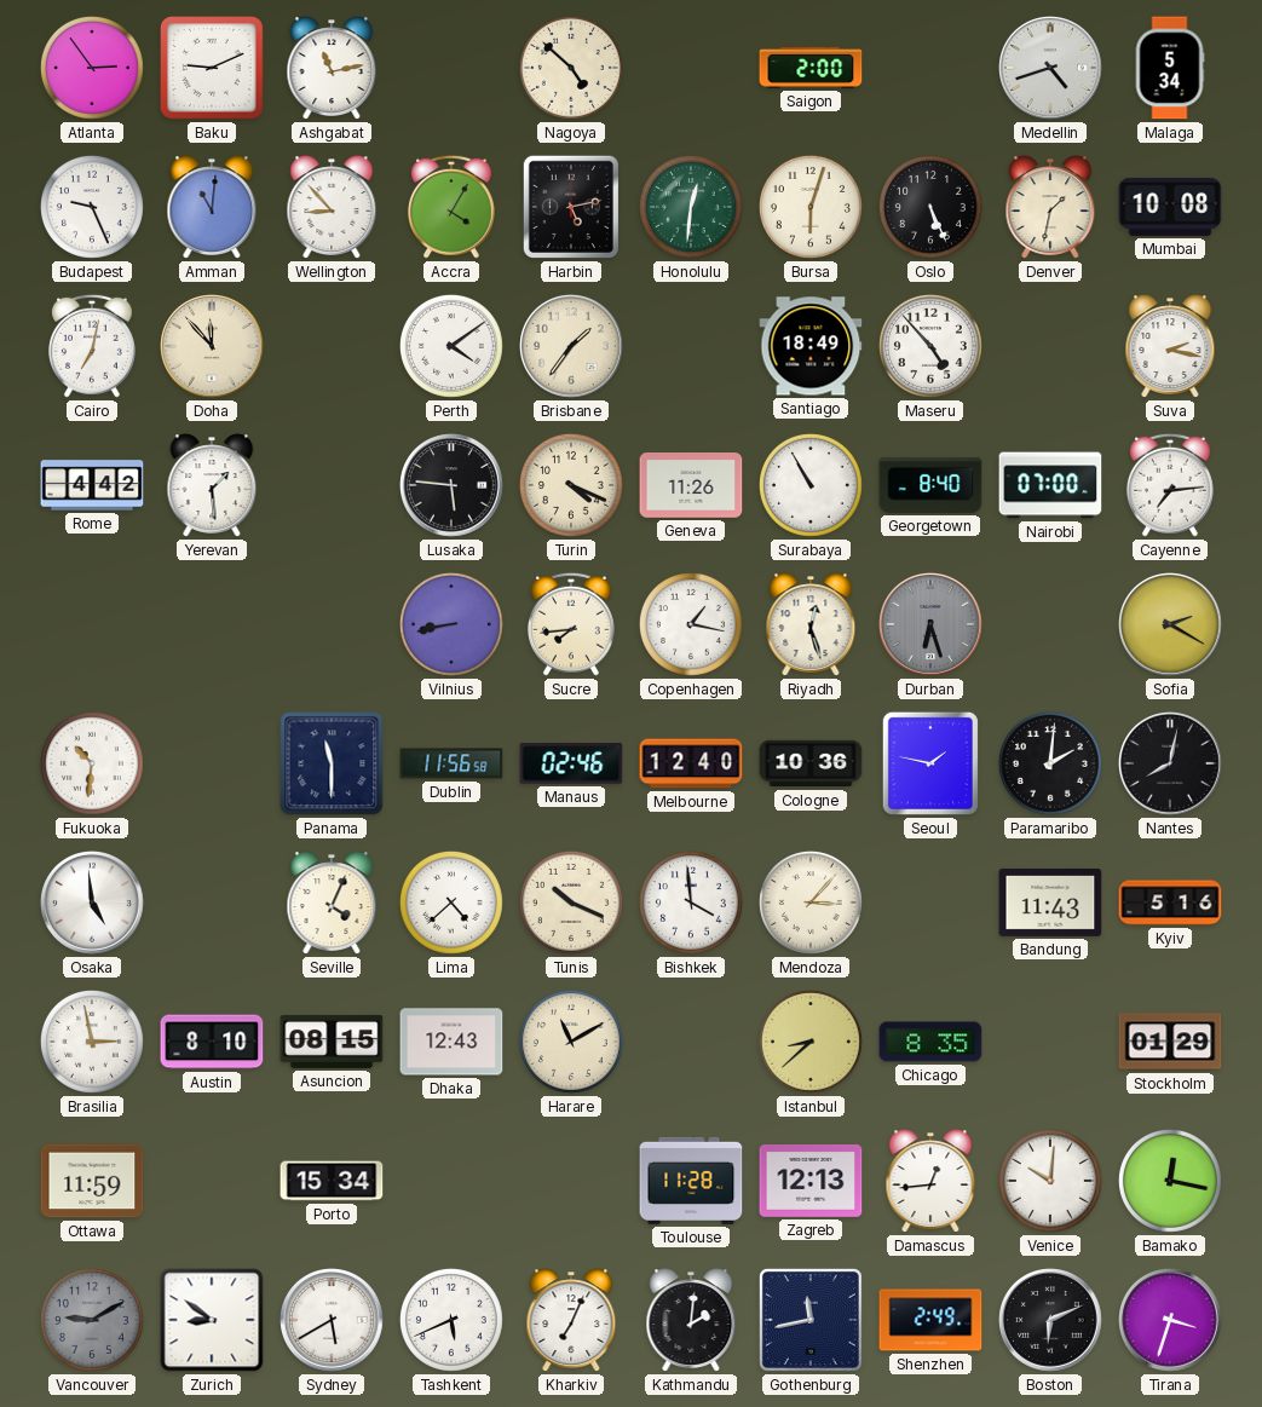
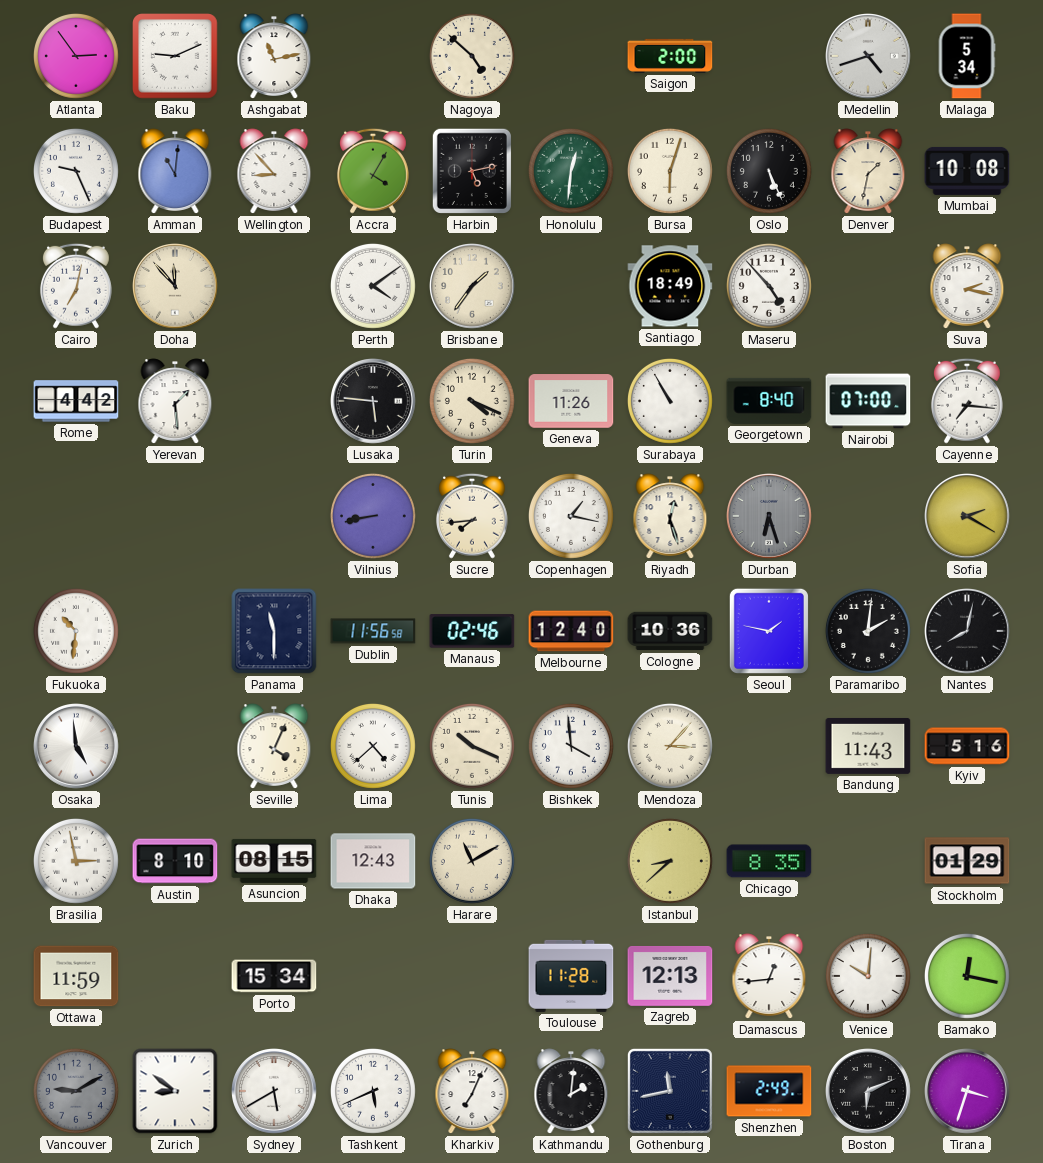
Cayenne: 7:14 -> 7:16 (967, 401)
